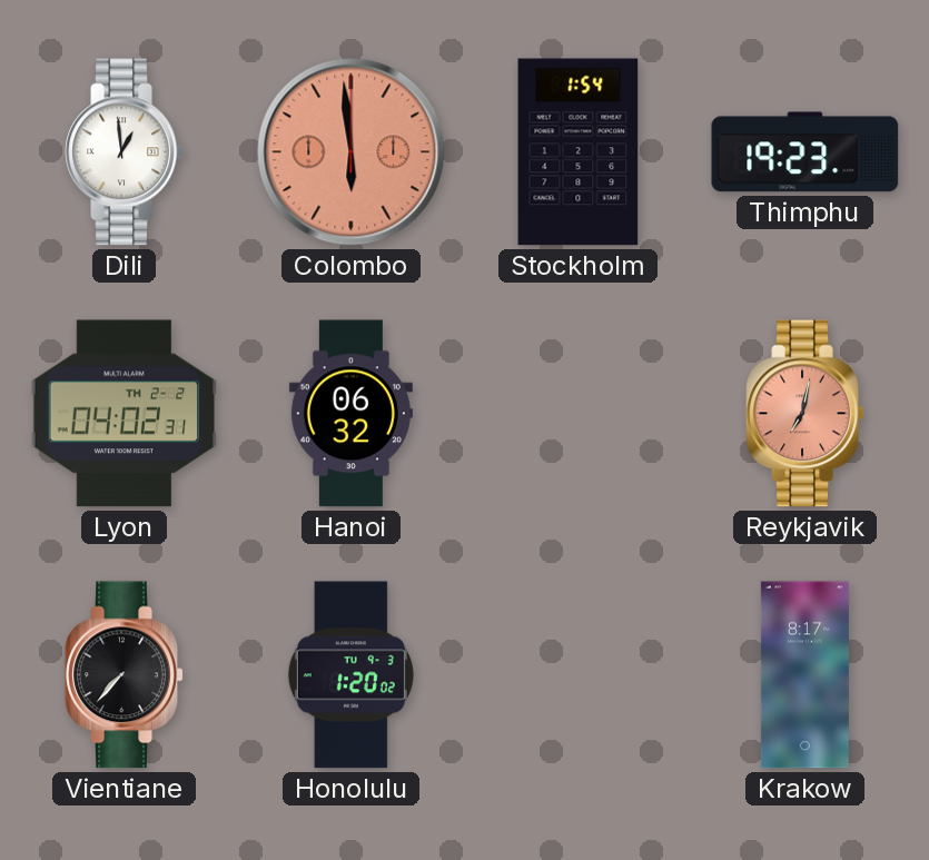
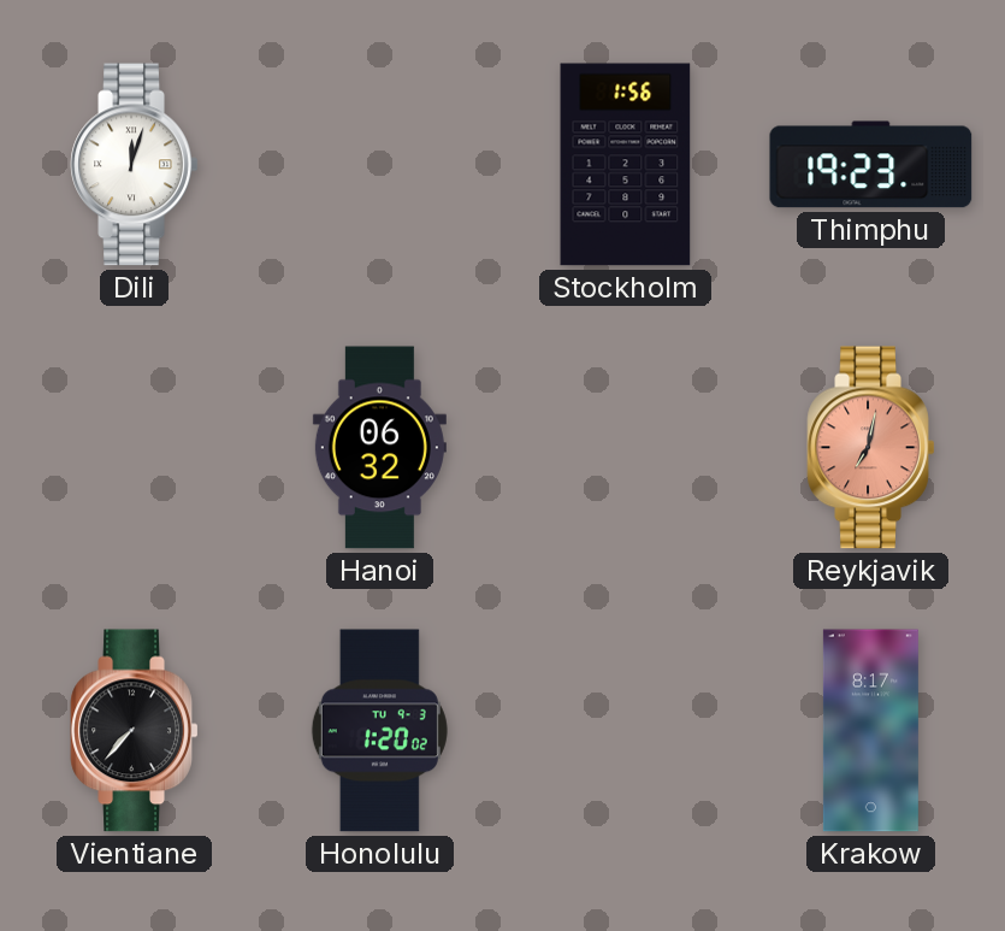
Dili: 12:59 -> 12:03 (135, 165)
Colombo: 5:59 -> none (352, 152)
Stockholm: 1:54 -> 1:56 (626, 165)
Lyon: 04:02 -> none (123, 414)
